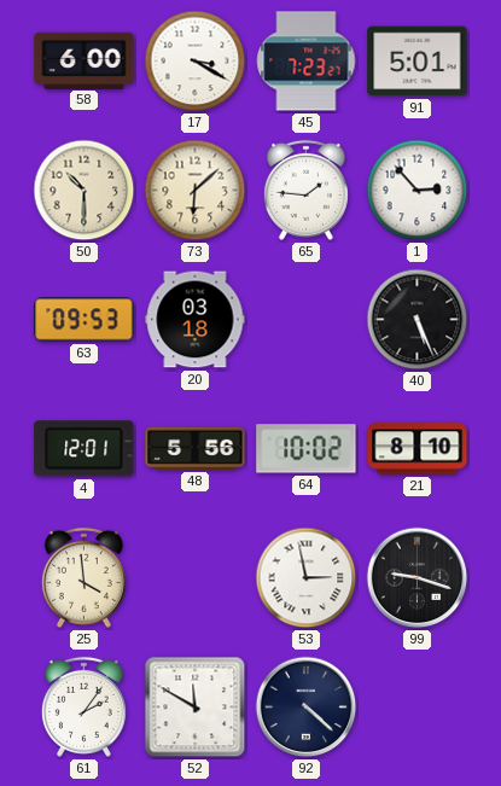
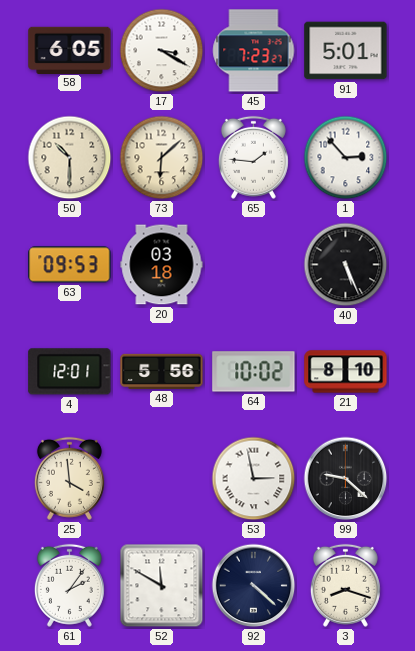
58: 6:00 -> 6:05 (70, 50)
99: 9:18 -> 9:22 (346, 479)
3: none -> 8:18 (345, 585)
